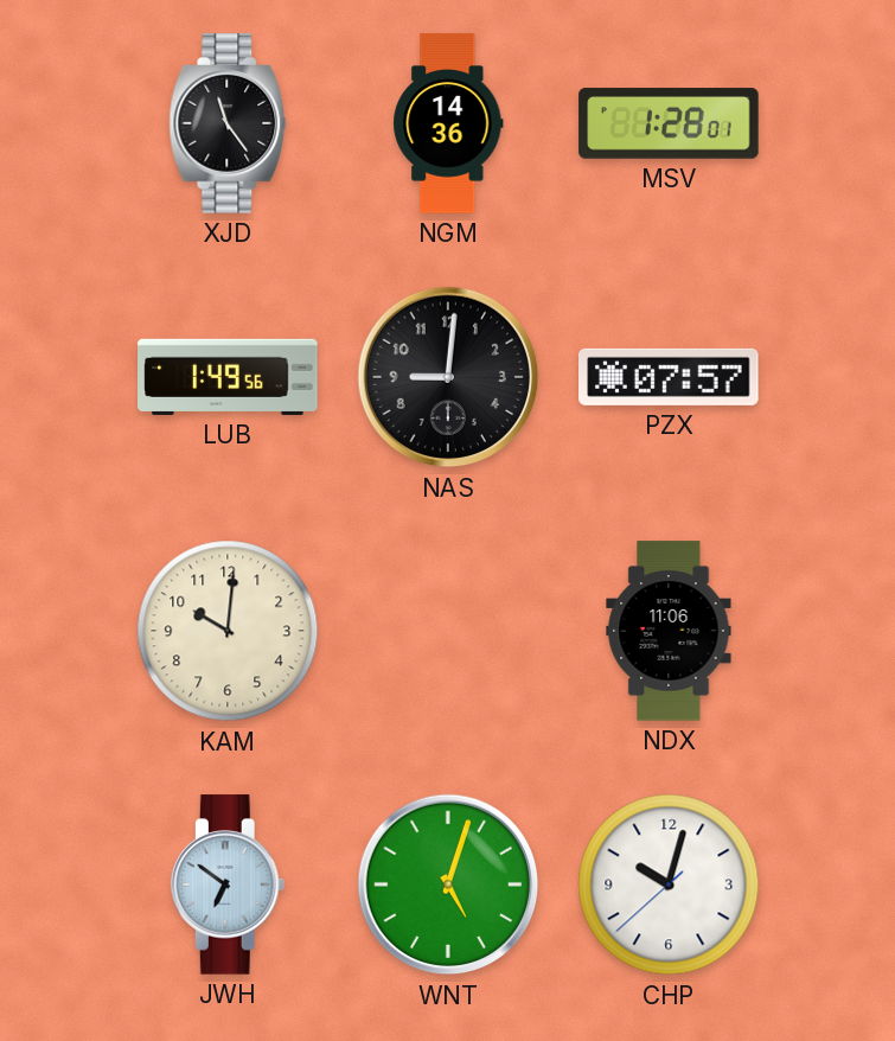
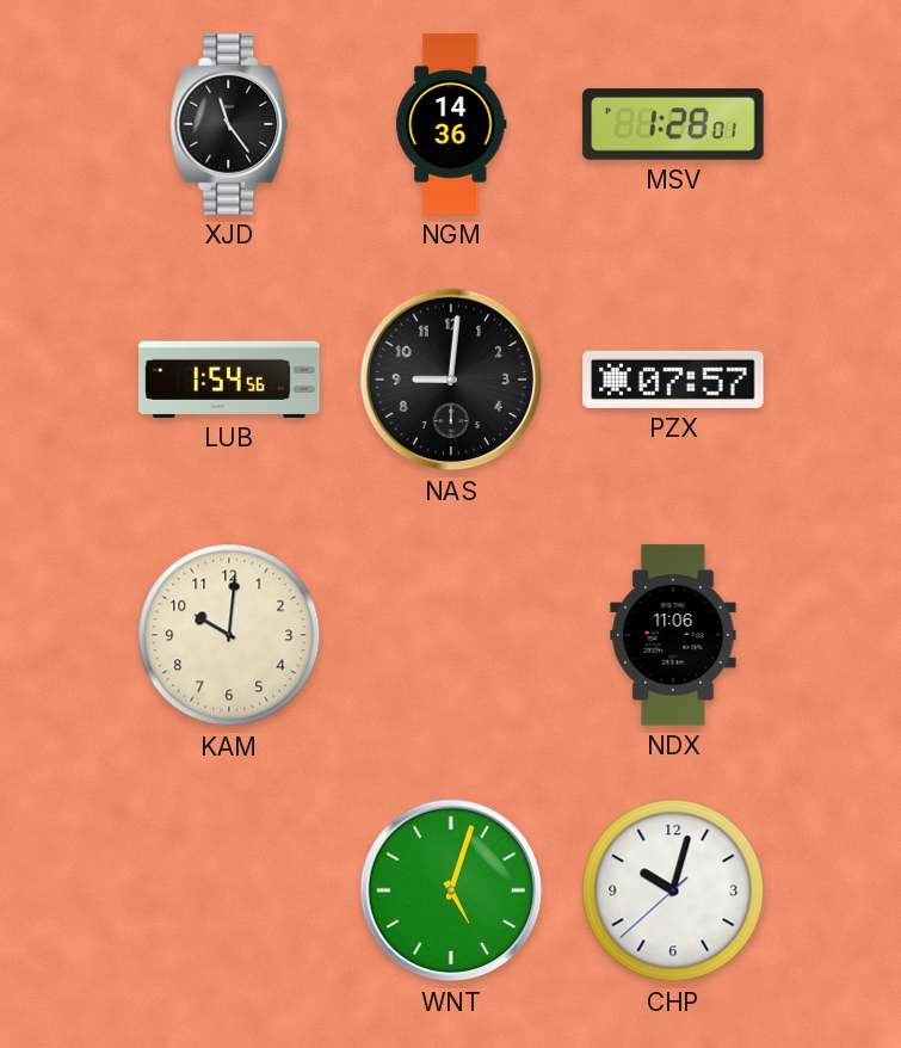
LUB: 1:49 -> 1:54 (229, 380)
JWH: 6:51 -> none (228, 884)
